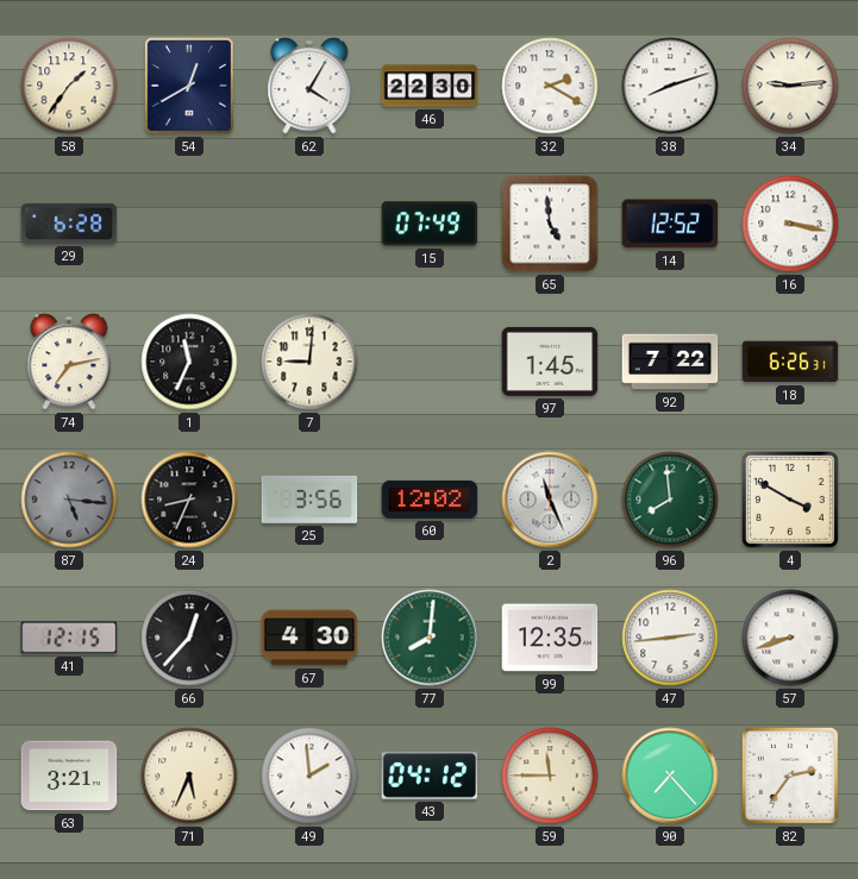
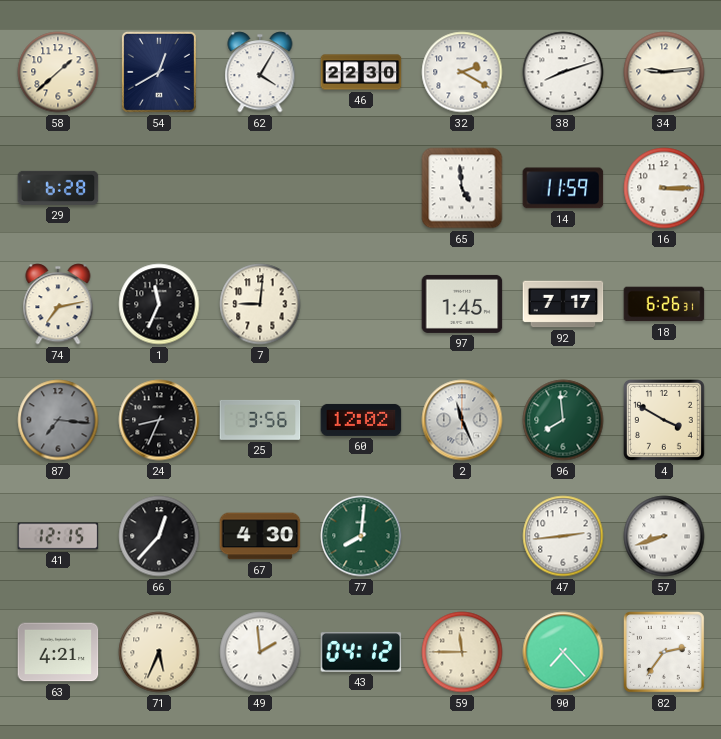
58: 1:36 -> 1:38 (58, 72)
15: 07:49 -> none (430, 224)
14: 12:52 -> 11:59 (563, 188)
16: 3:17 -> 3:15 (664, 188)
92: 7:22 -> 7:17 (563, 304)
87: 5:16 -> 7:16 (58, 420)
99: 12:35 -> none (550, 638)
63: 3:21 -> 4:21 (58, 652)
